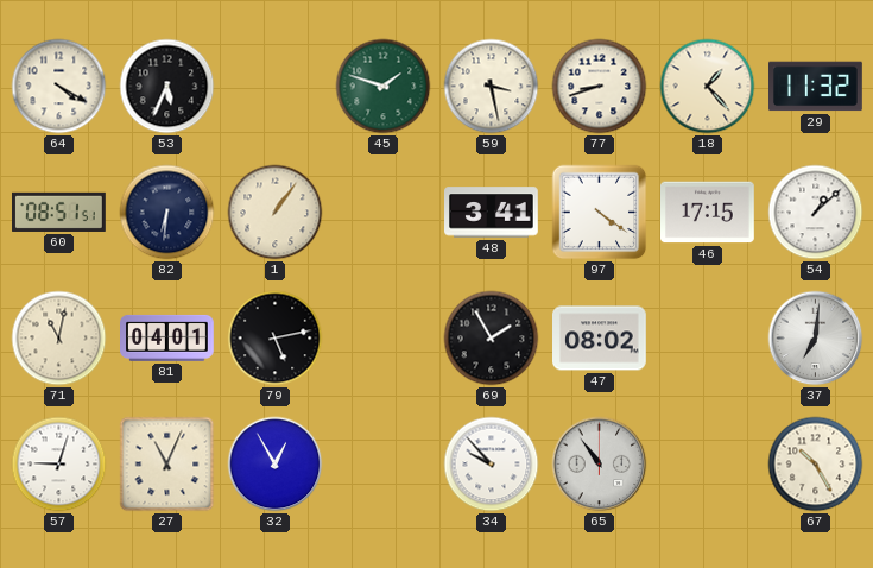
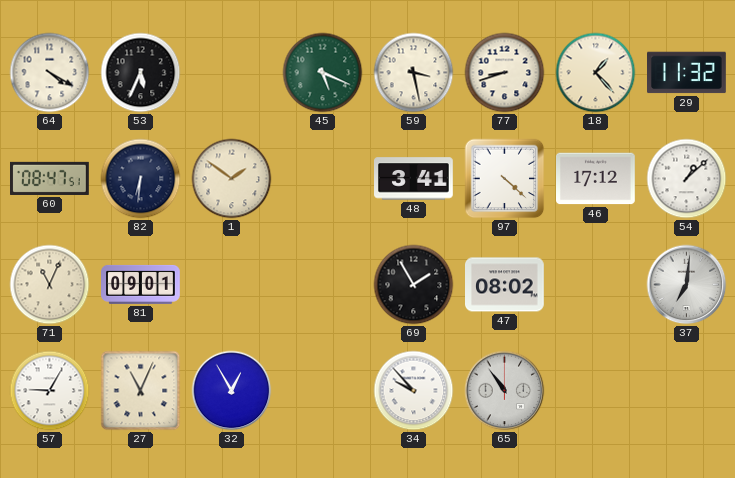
45: 1:48 -> 5:19 (323, 73)
60: 08:51 -> 08:47 (50, 178)
1: 1:06 -> 1:51 (232, 179)
97: 4:21 -> 4:22 (505, 179)
46: 17:15 -> 17:12 (596, 179)
71: 11:02 -> 11:04 (50, 285)
81: 04:01 -> 09:01 (141, 284)
79: 5:13 -> none (276, 339)
57: 9:03 -> 9:05 (50, 391)
67: 10:25 -> none (816, 465)
